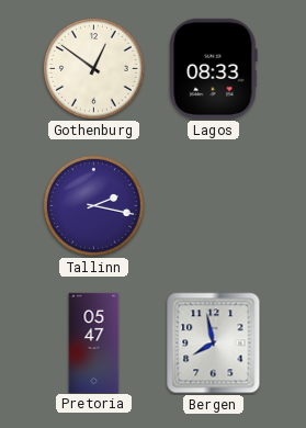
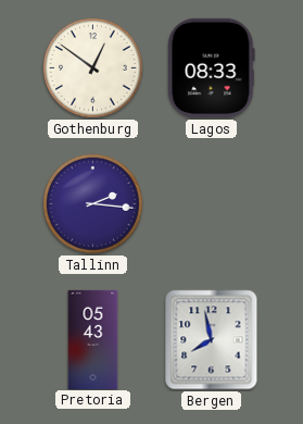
Tallinn: 2:17 -> 2:16 (93, 204)
Pretoria: 05:47 -> 05:43 (93, 339)
